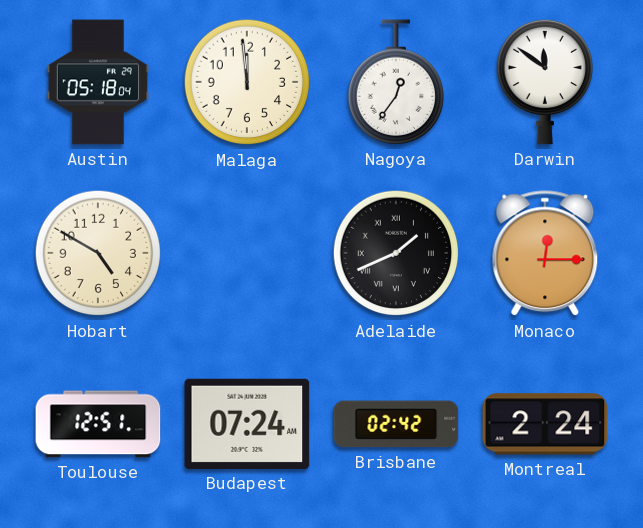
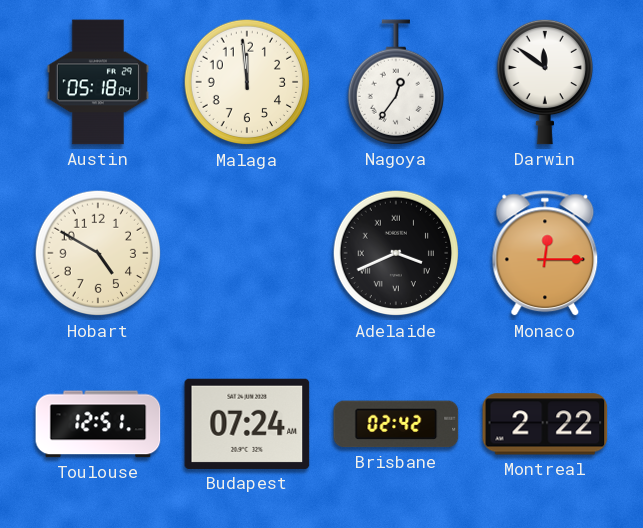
Adelaide: 1:41 -> 3:41 (396, 253)
Montreal: 2:24 -> 2:22 (545, 424)
